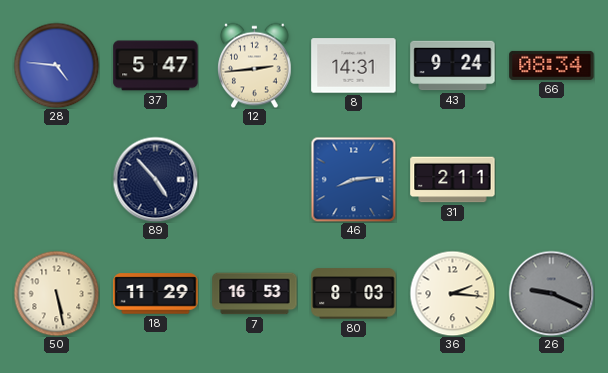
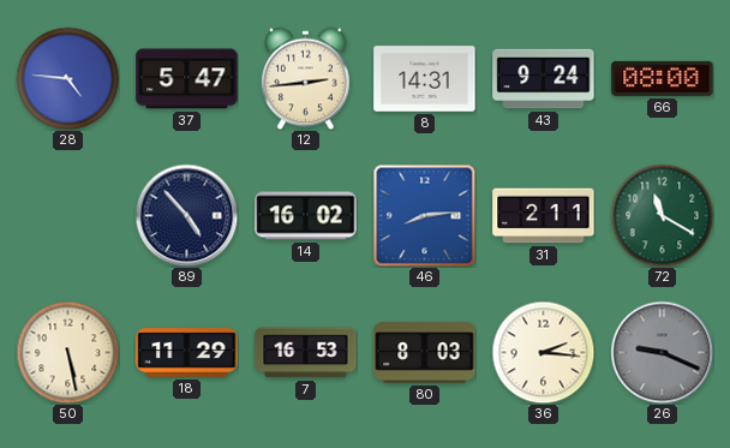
66: 08:34 -> 08:00 (663, 78)
14: none -> 16:02 (306, 216)
72: none -> 11:20 (662, 215)
